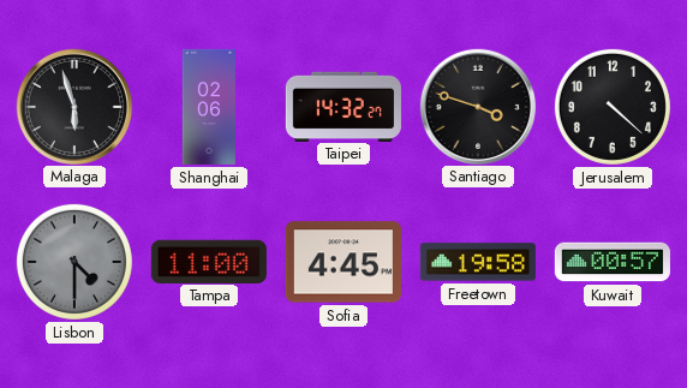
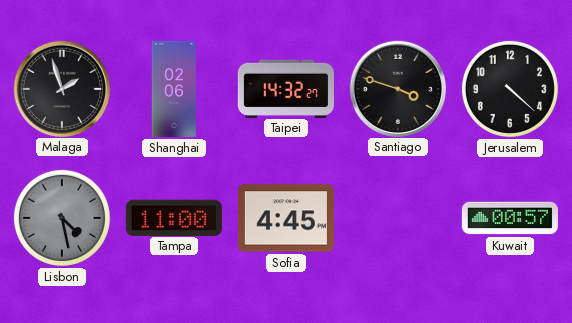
Malaga: 5:57 -> 1:57 (61, 88)
Lisbon: 4:30 -> 4:28 (62, 218)
Freetown: 19:58 -> none (478, 262)
